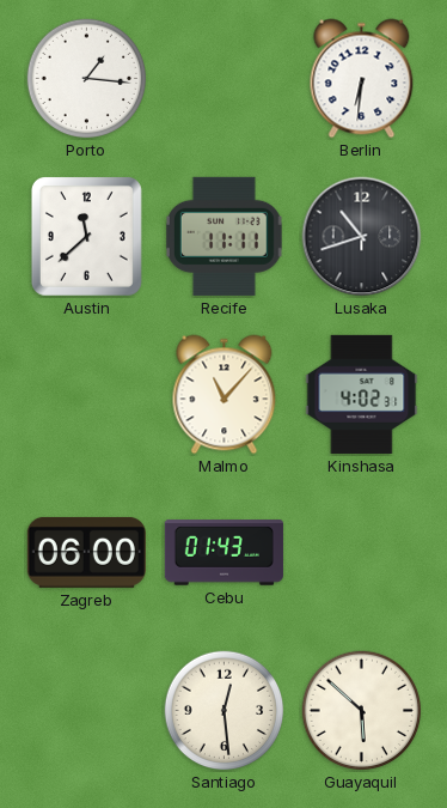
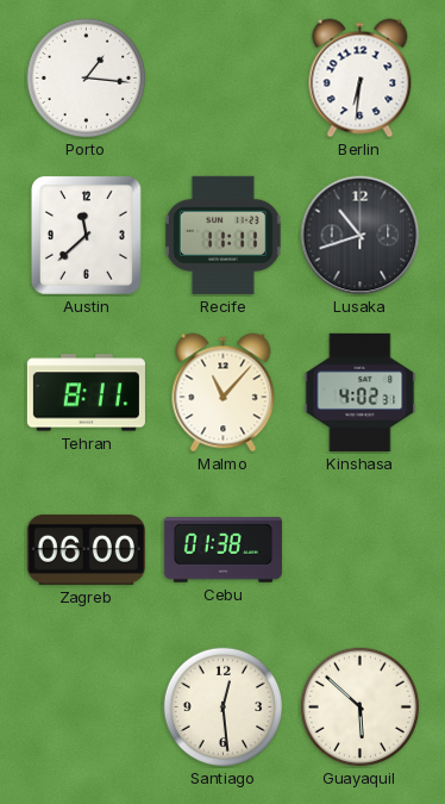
Tehran: none -> 8:11 (86, 393)
Cebu: 01:43 -> 01:38 (223, 550)
